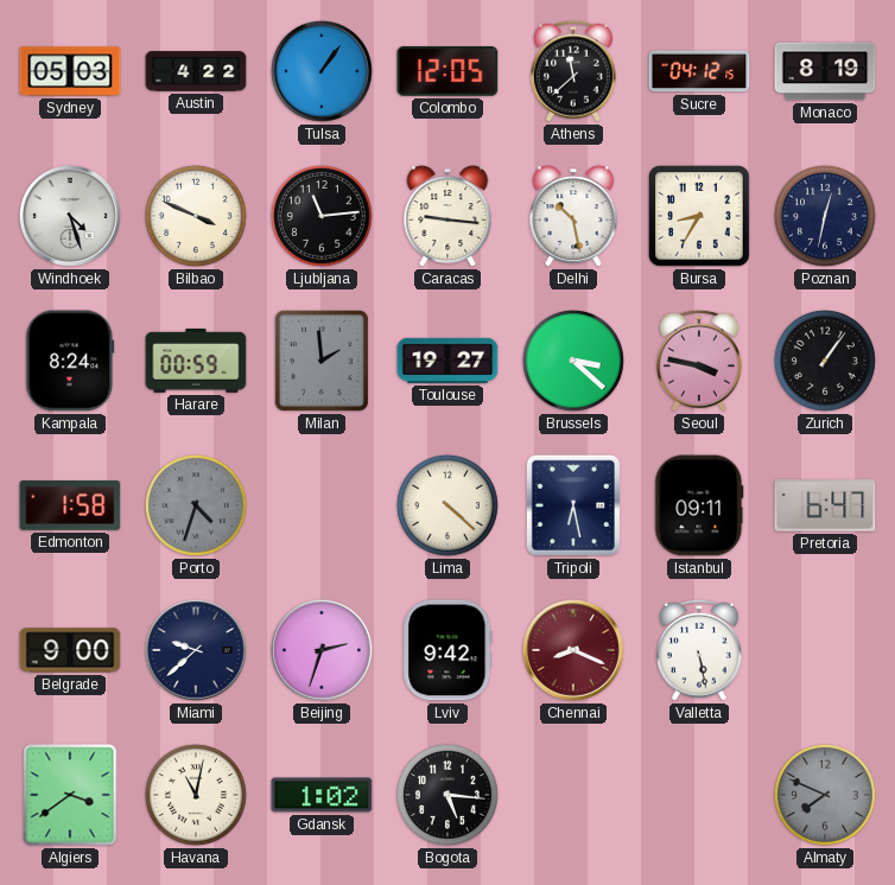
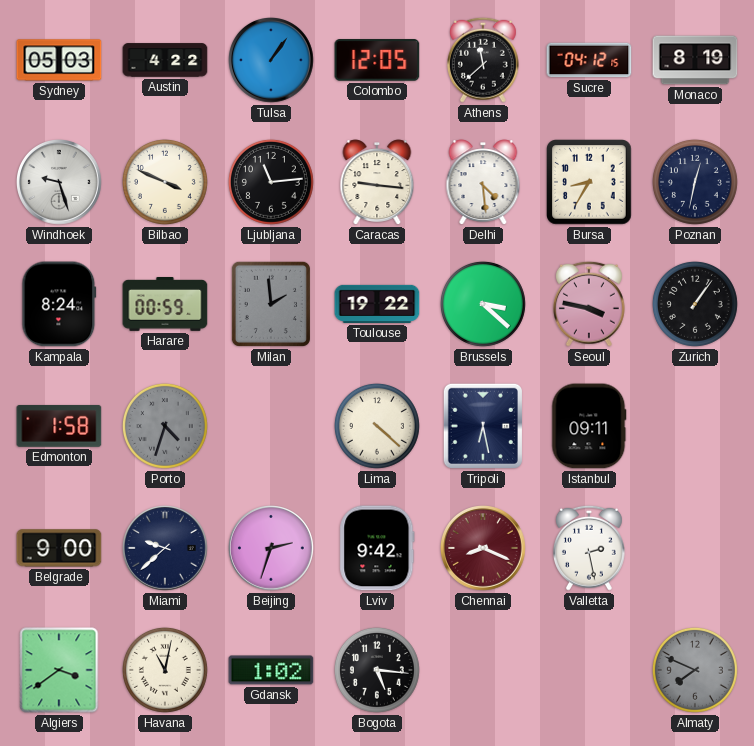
Windhoek: 4:27 -> 9:27 (60, 183)
Delhi: 10:28 -> 4:29 (483, 182)
Toulouse: 19:27 -> 19:22 (377, 304)
Pretoria: 6:47 -> none (825, 507)
Valletta: 5:28 -> 2:28 (589, 548)
